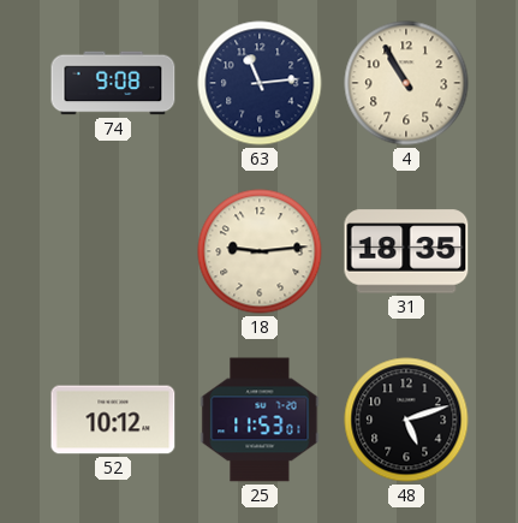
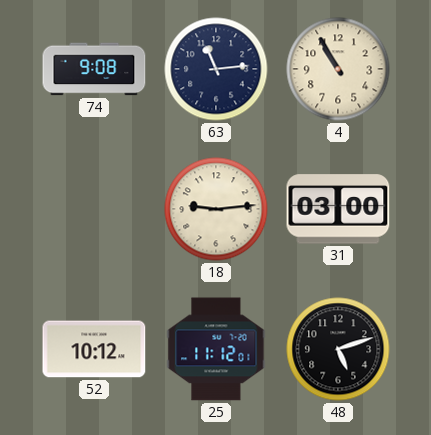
31: 18:35 -> 03:00 (338, 209)
25: 11:53 -> 11:12 (216, 349)
